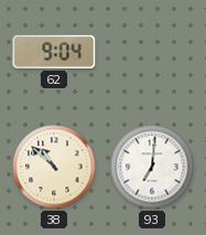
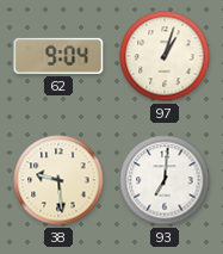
97: none -> 1:03 (165, 56)
38: 10:52 -> 9:29 (58, 180)
